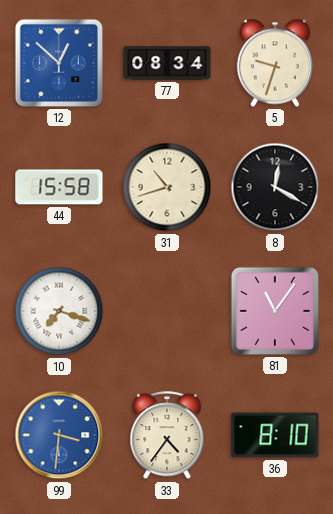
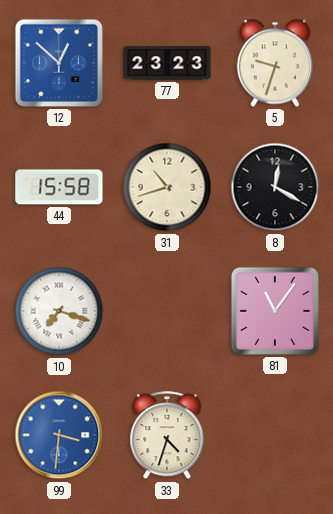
77: 08:34 -> 23:23 (167, 63)
33: 4:36 -> 4:33 (167, 436)
36: 8:10 -> none (275, 435)
